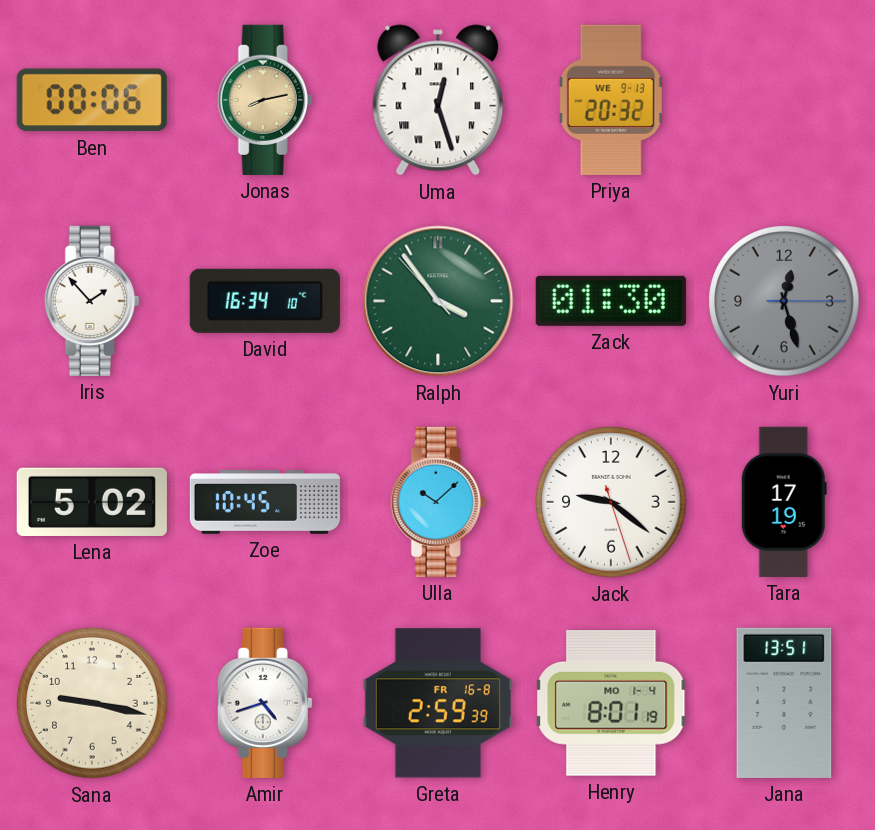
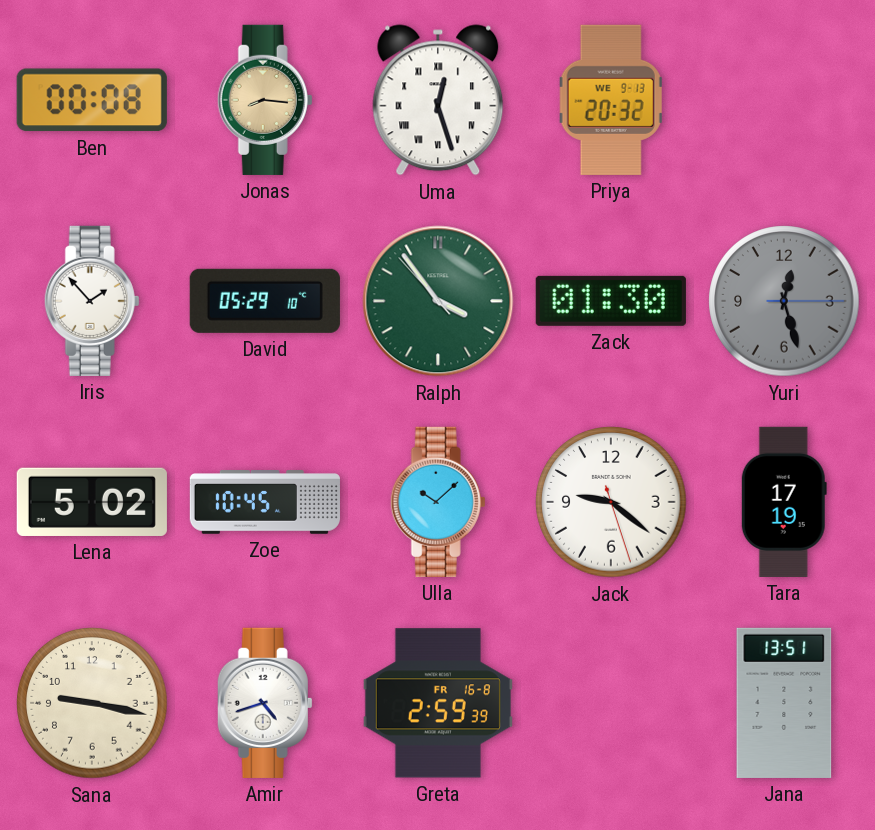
Ben: 00:06 -> 00:08 (92, 100)
Jonas: 8:13 -> 8:16 (265, 100)
David: 16:34 -> 05:29 (265, 301)
Henry: 8:01 -> none (611, 704)
